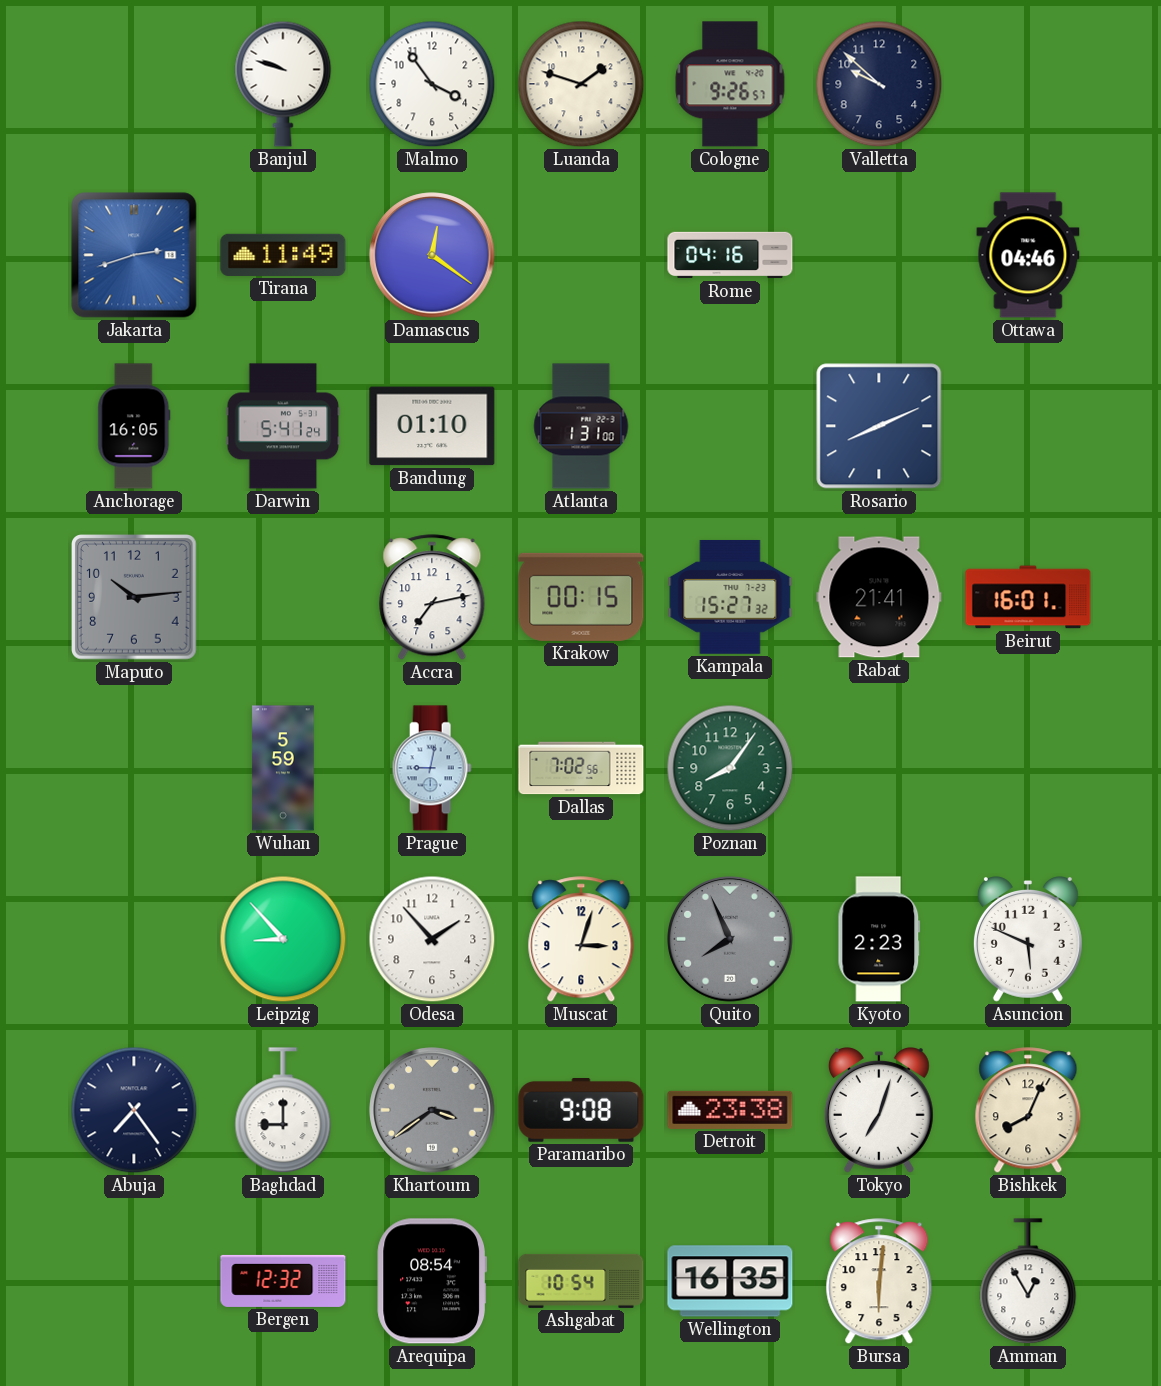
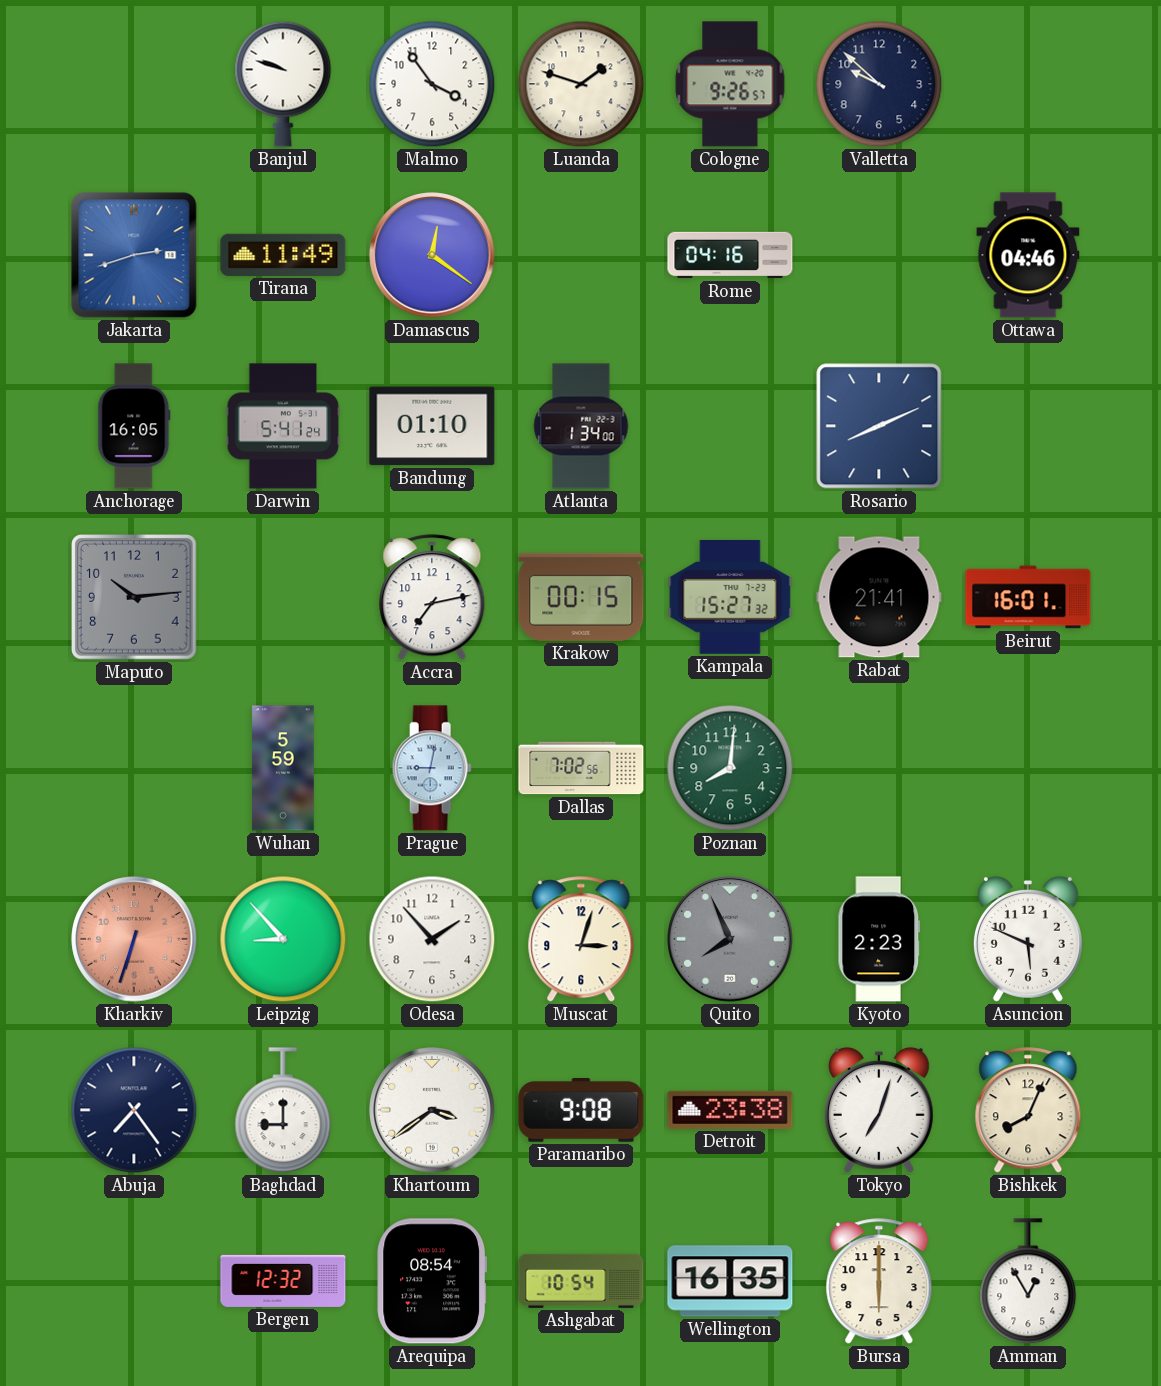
Atlanta: 1:31 -> 1:34 (581, 426)
Poznan: 8:06 -> 8:01 (730, 768)
Kharkiv: none -> 6:33 (134, 939)
Khartoum dial: grey -> white (432, 1110)
Bursa: 6:01 -> 6:00 (879, 1282)
